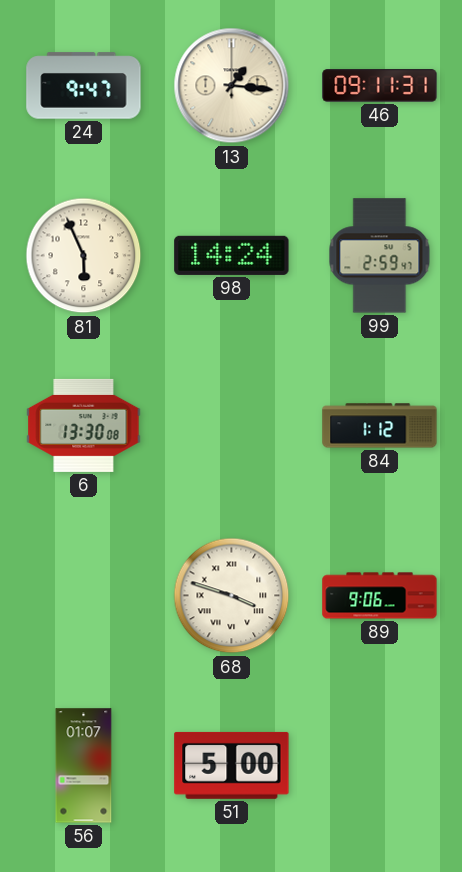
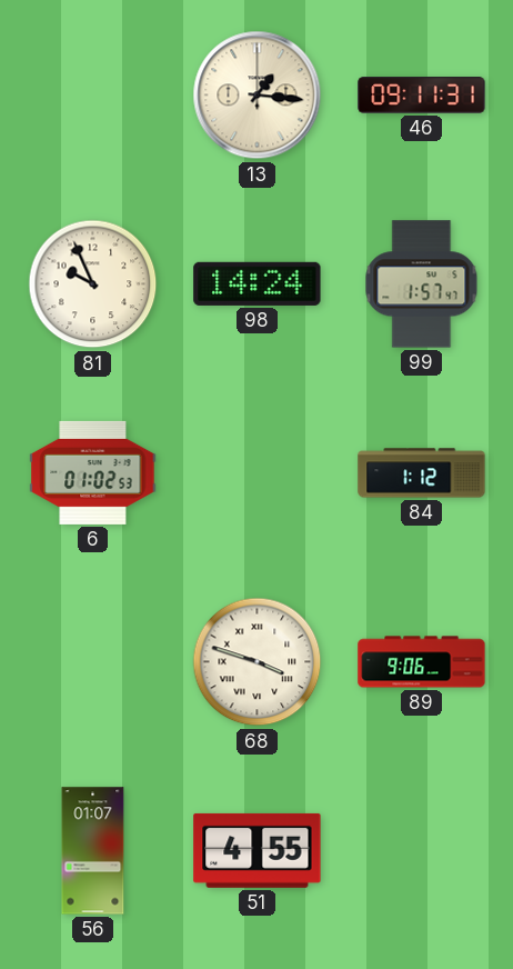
24: 9:47 -> none (84, 86)
81: 5:56 -> 9:56 (93, 284)
99: 2:59 -> 1:57 (422, 284)
6: 13:30 -> 01:02 (93, 472)
51: 5:00 -> 4:55 (258, 850)
